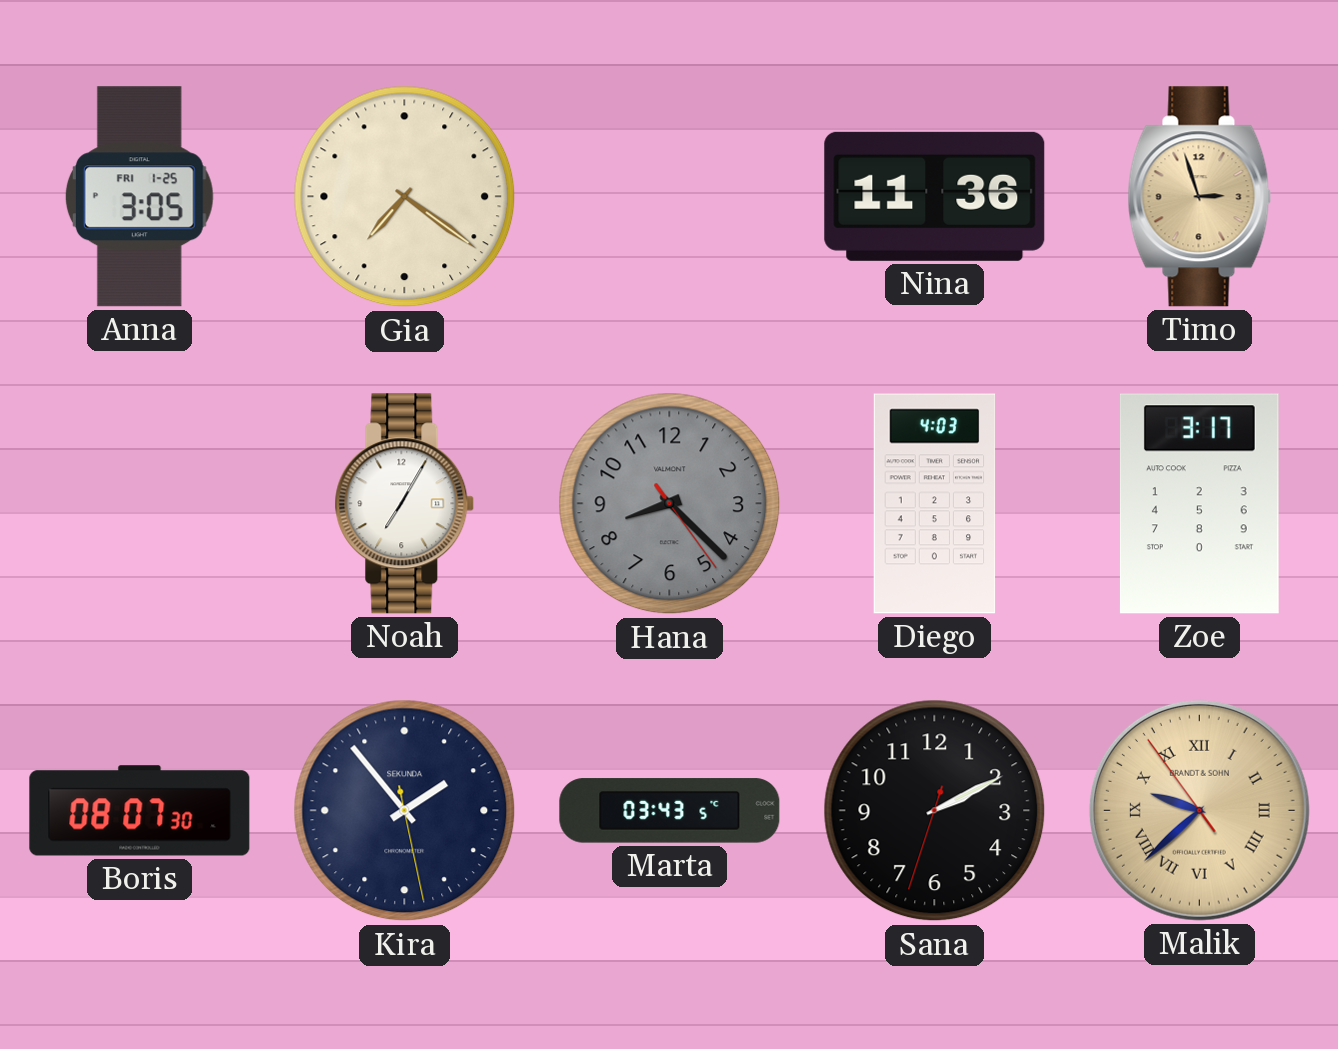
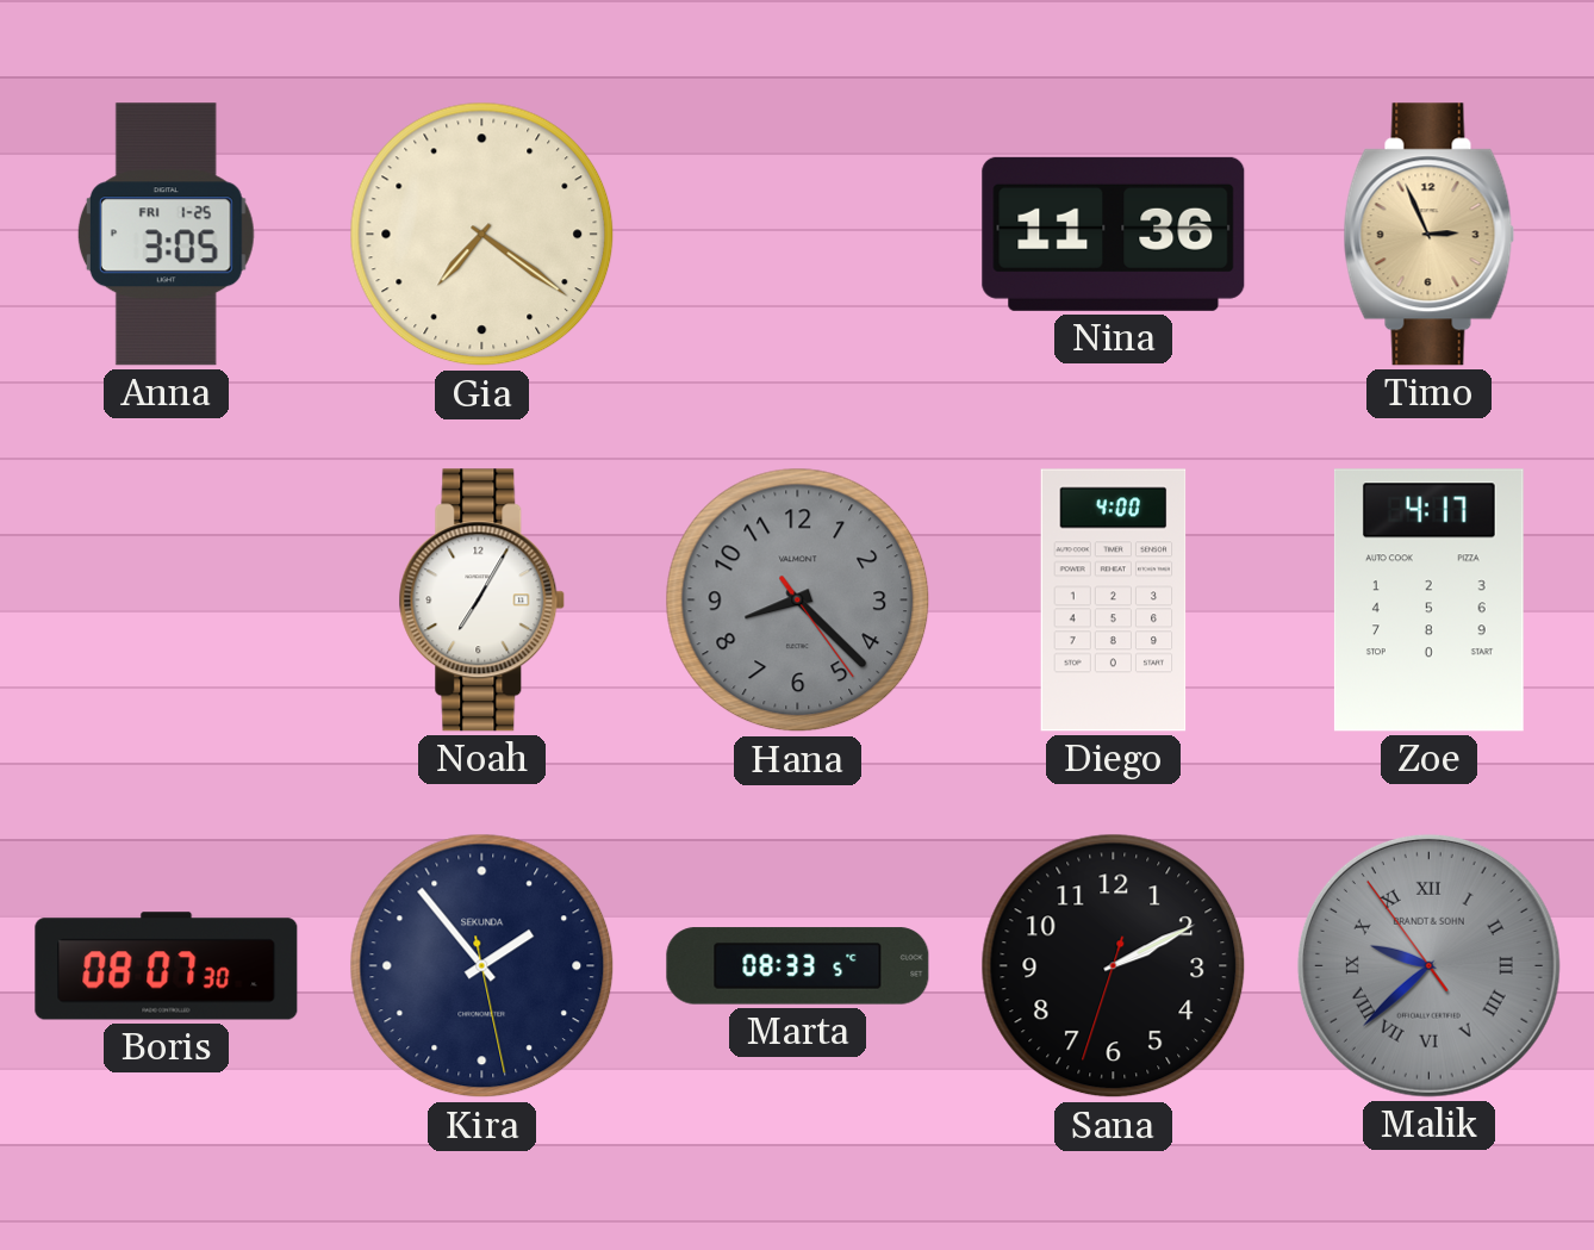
Timo: 2:57 -> 2:56 (1430, 235)
Diego: 4:03 -> 4:00 (1114, 601)
Zoe: 3:17 -> 4:17 (1428, 601)
Marta: 03:43 -> 08:33 (798, 966)
Malik dial: champagne -> grey (1428, 965)
